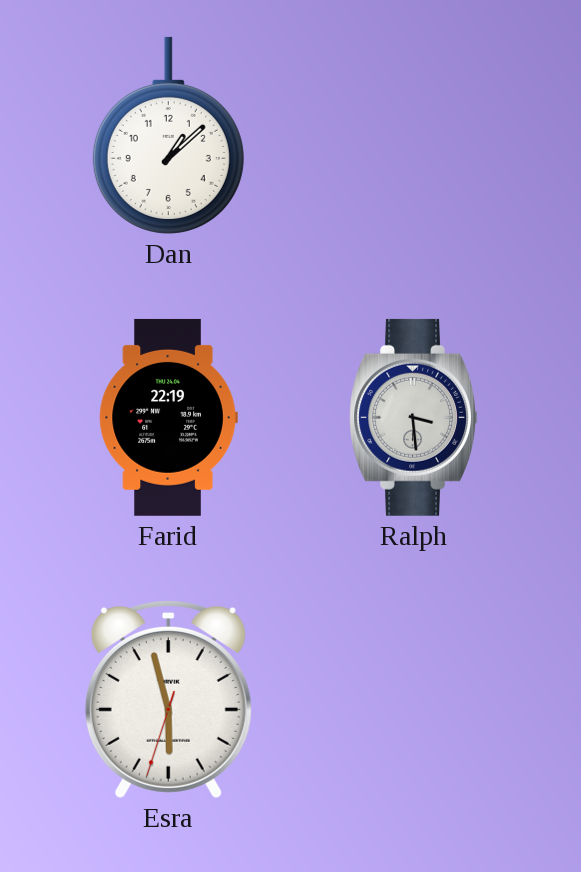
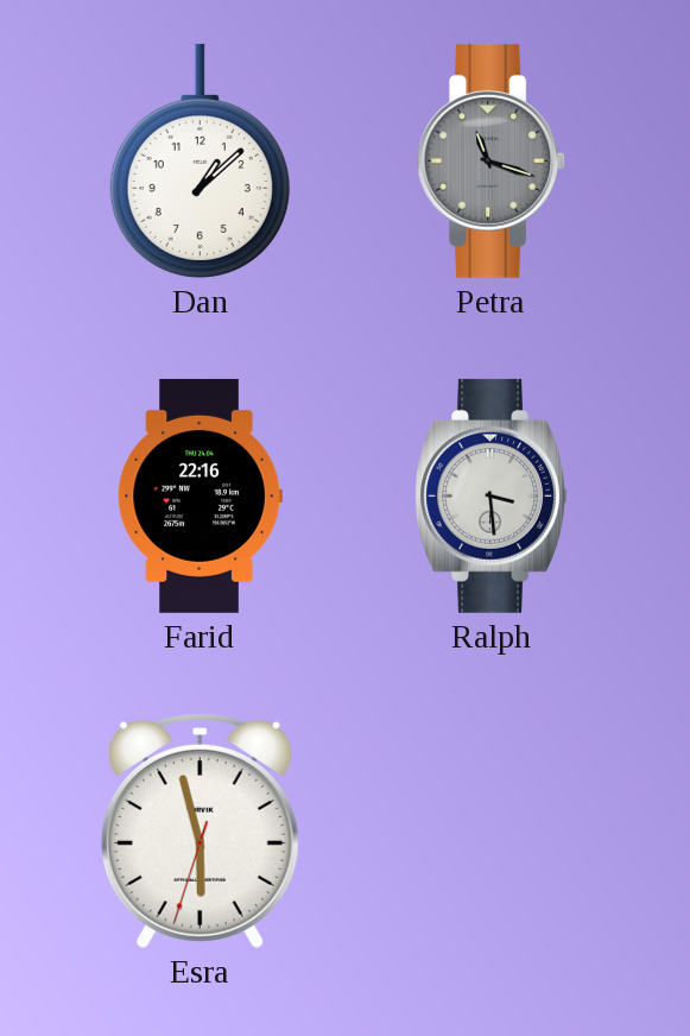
Petra: none -> 11:18 (492, 160)
Farid: 22:19 -> 22:16 (200, 495)
